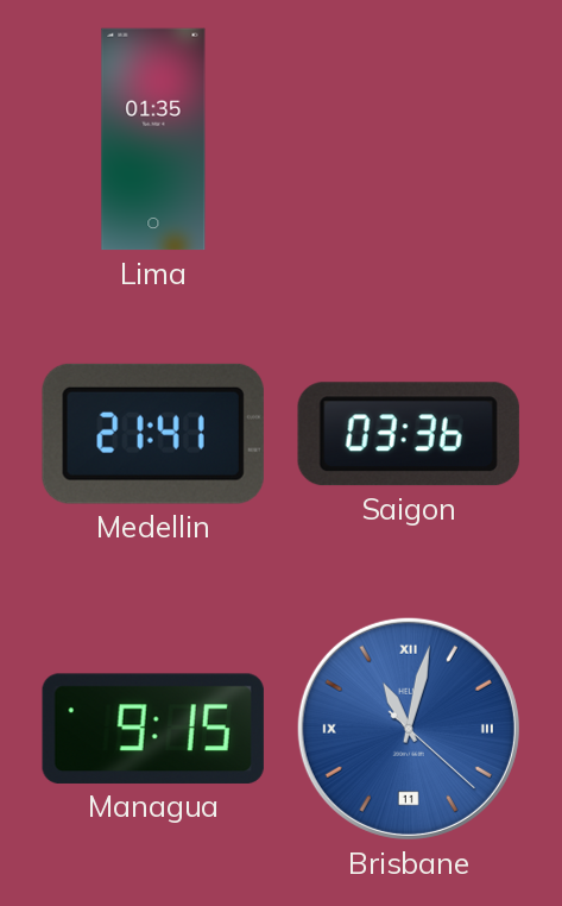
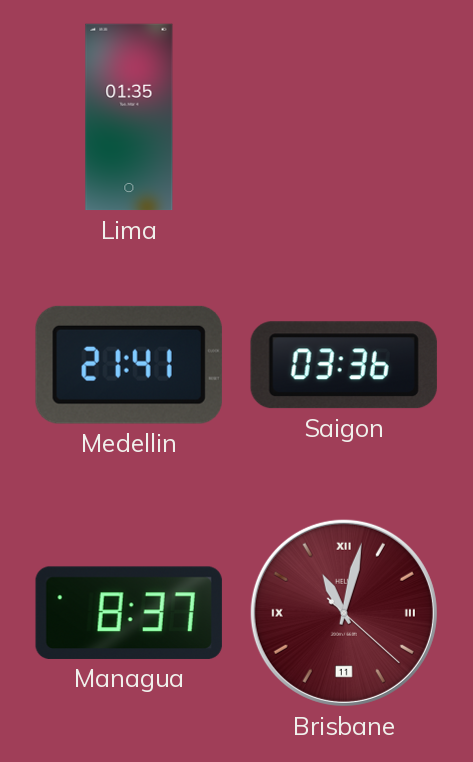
Managua: 9:15 -> 8:37 (129, 613)
Brisbane dial: blue -> burgundy (344, 613)
